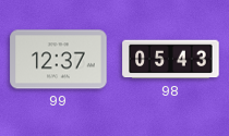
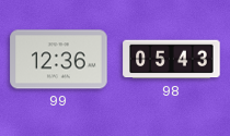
99: 12:37 -> 12:36 (59, 60)
